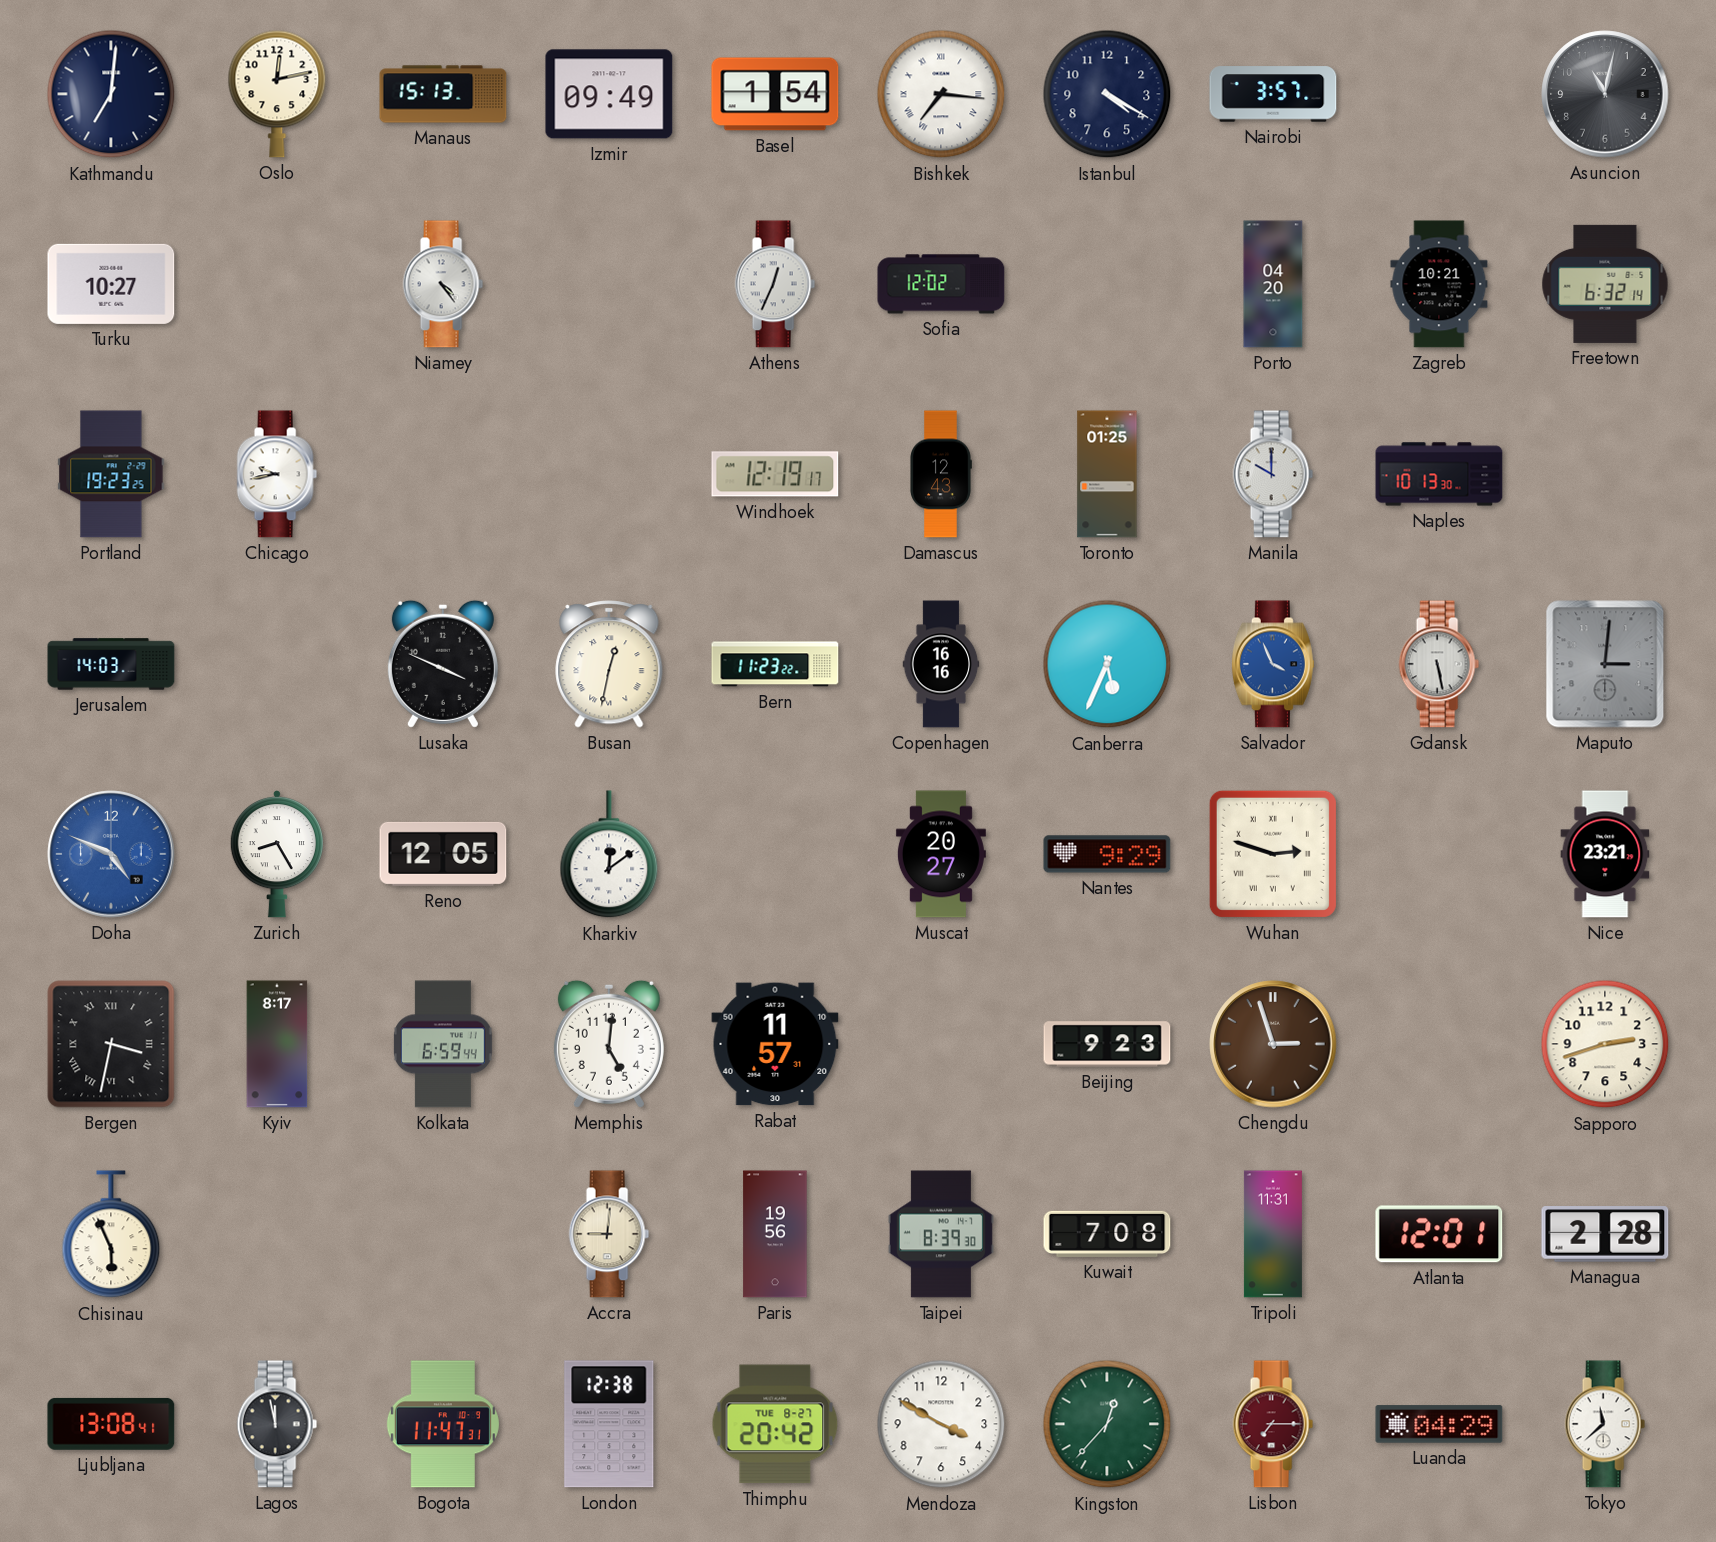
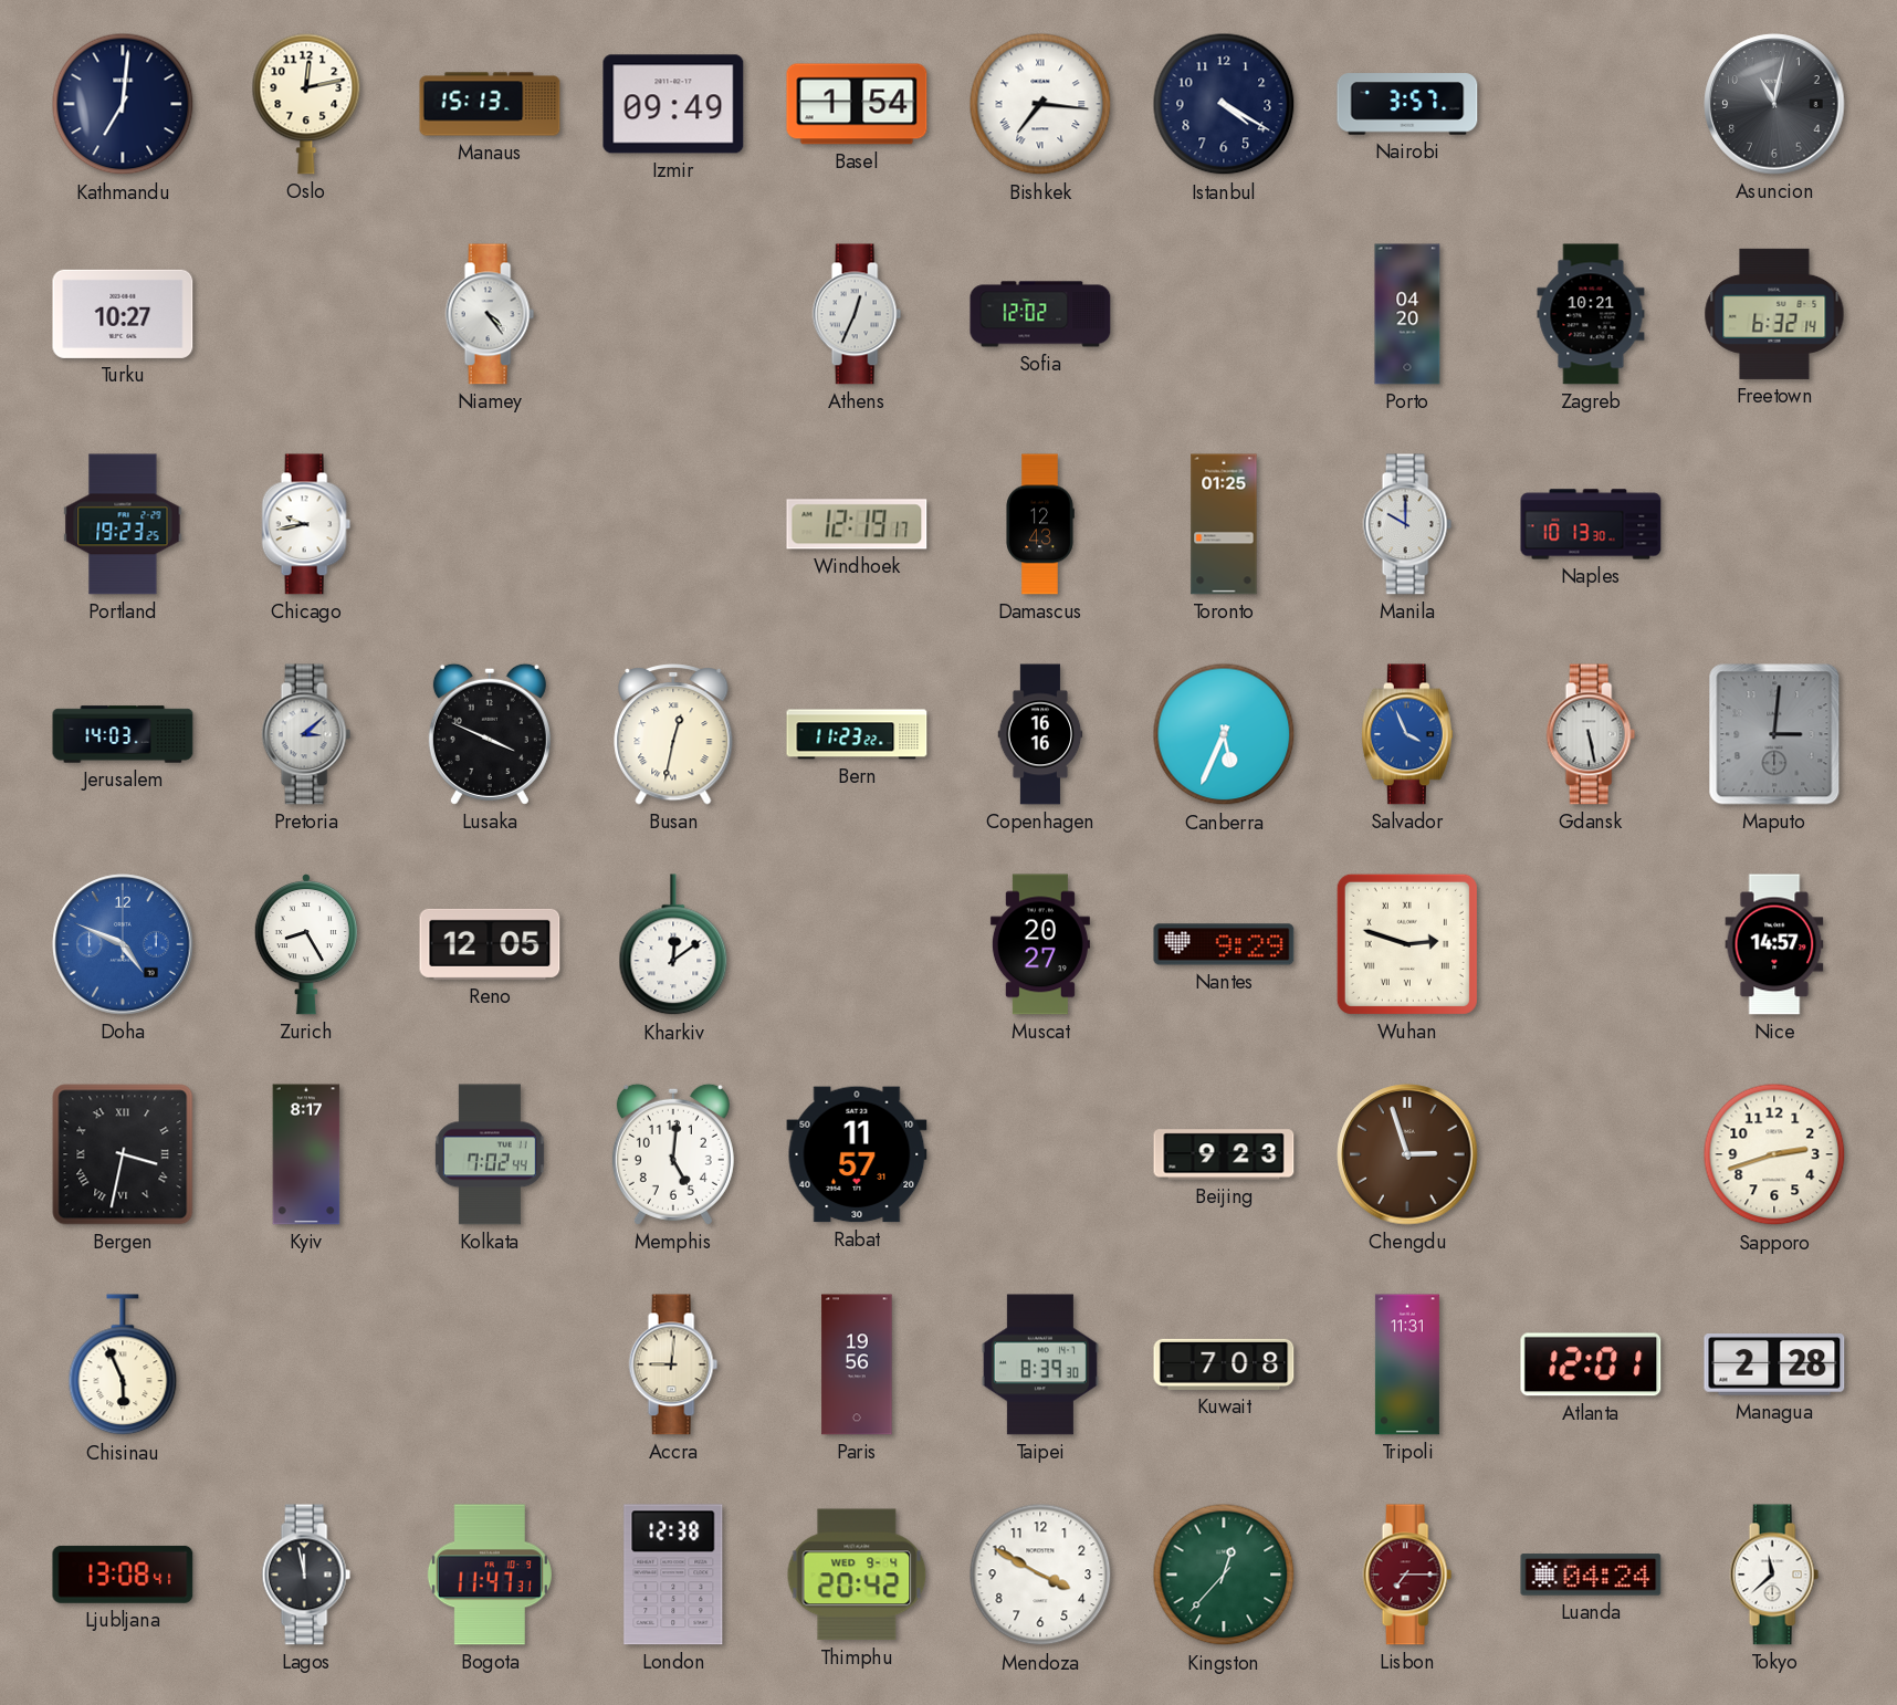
Pretoria: none -> 3:08 (306, 734)
Nice: 23:21 -> 14:57 (1774, 944)
Kolkata: 6:59 -> 7:02 (490, 1154)
Thimphu date: TUE 8-27 -> WED 9-4 (857, 1575)
Luanda: 04:29 -> 04:24 (1591, 1575)
